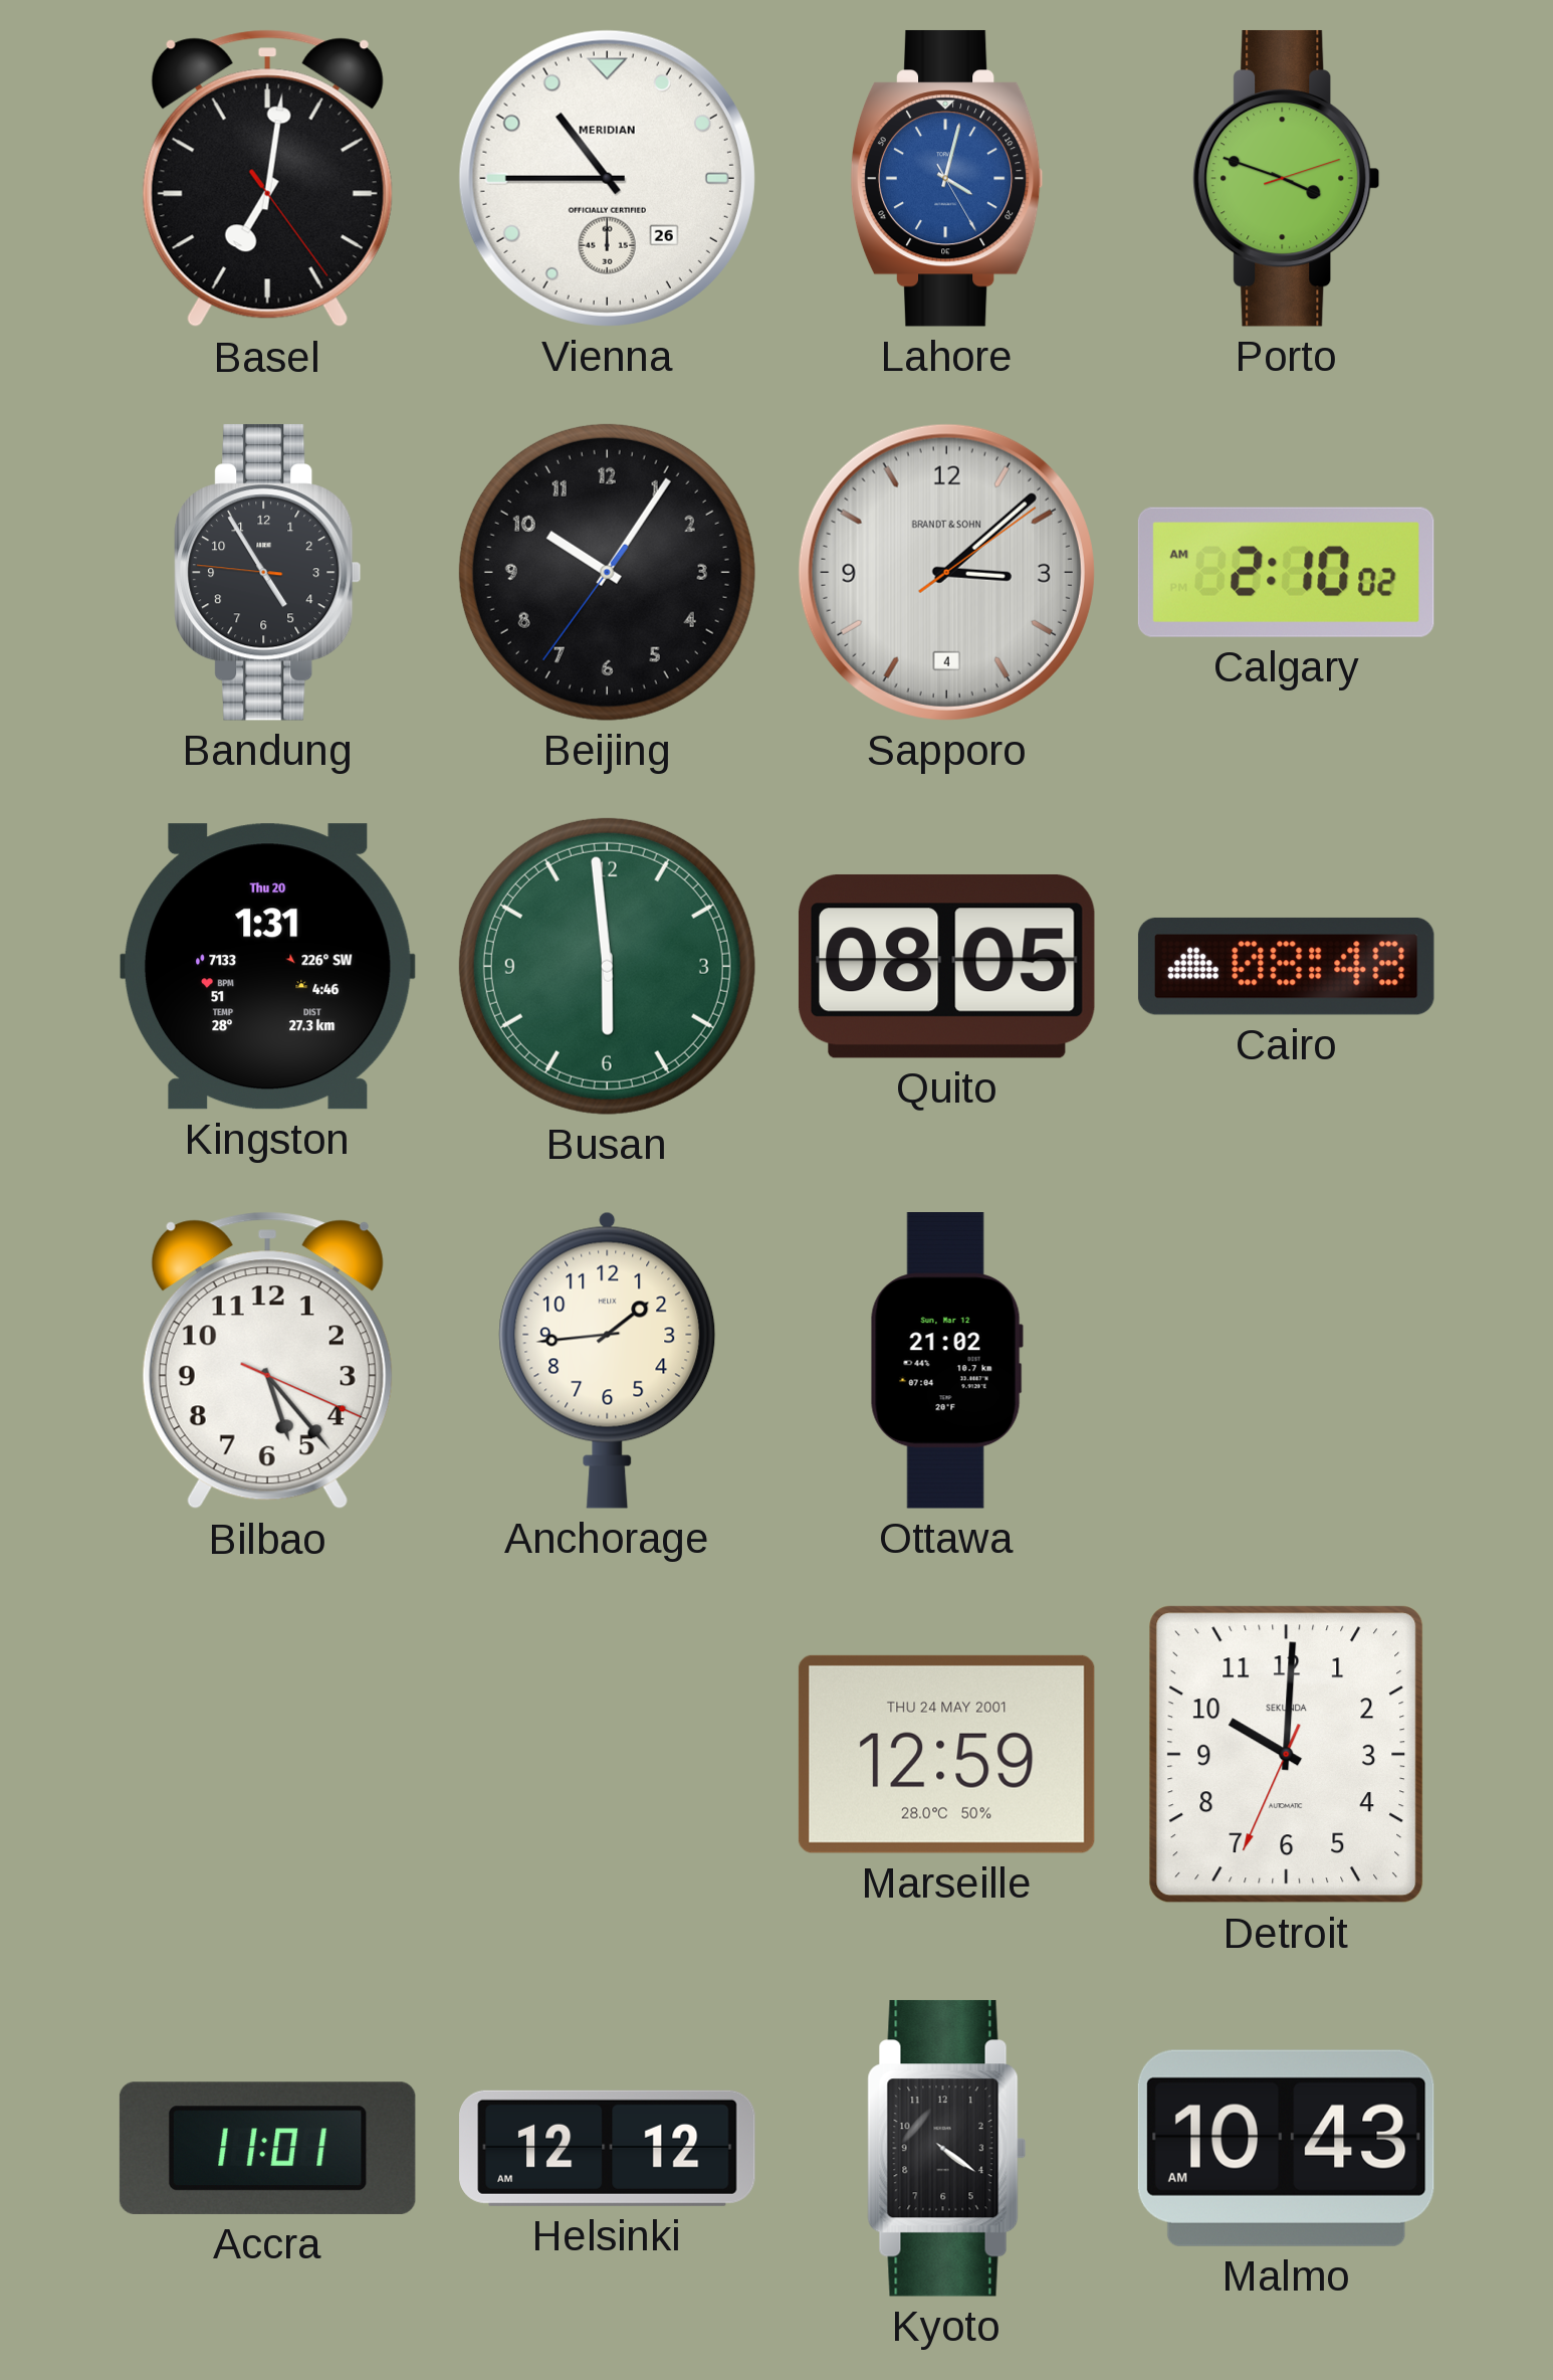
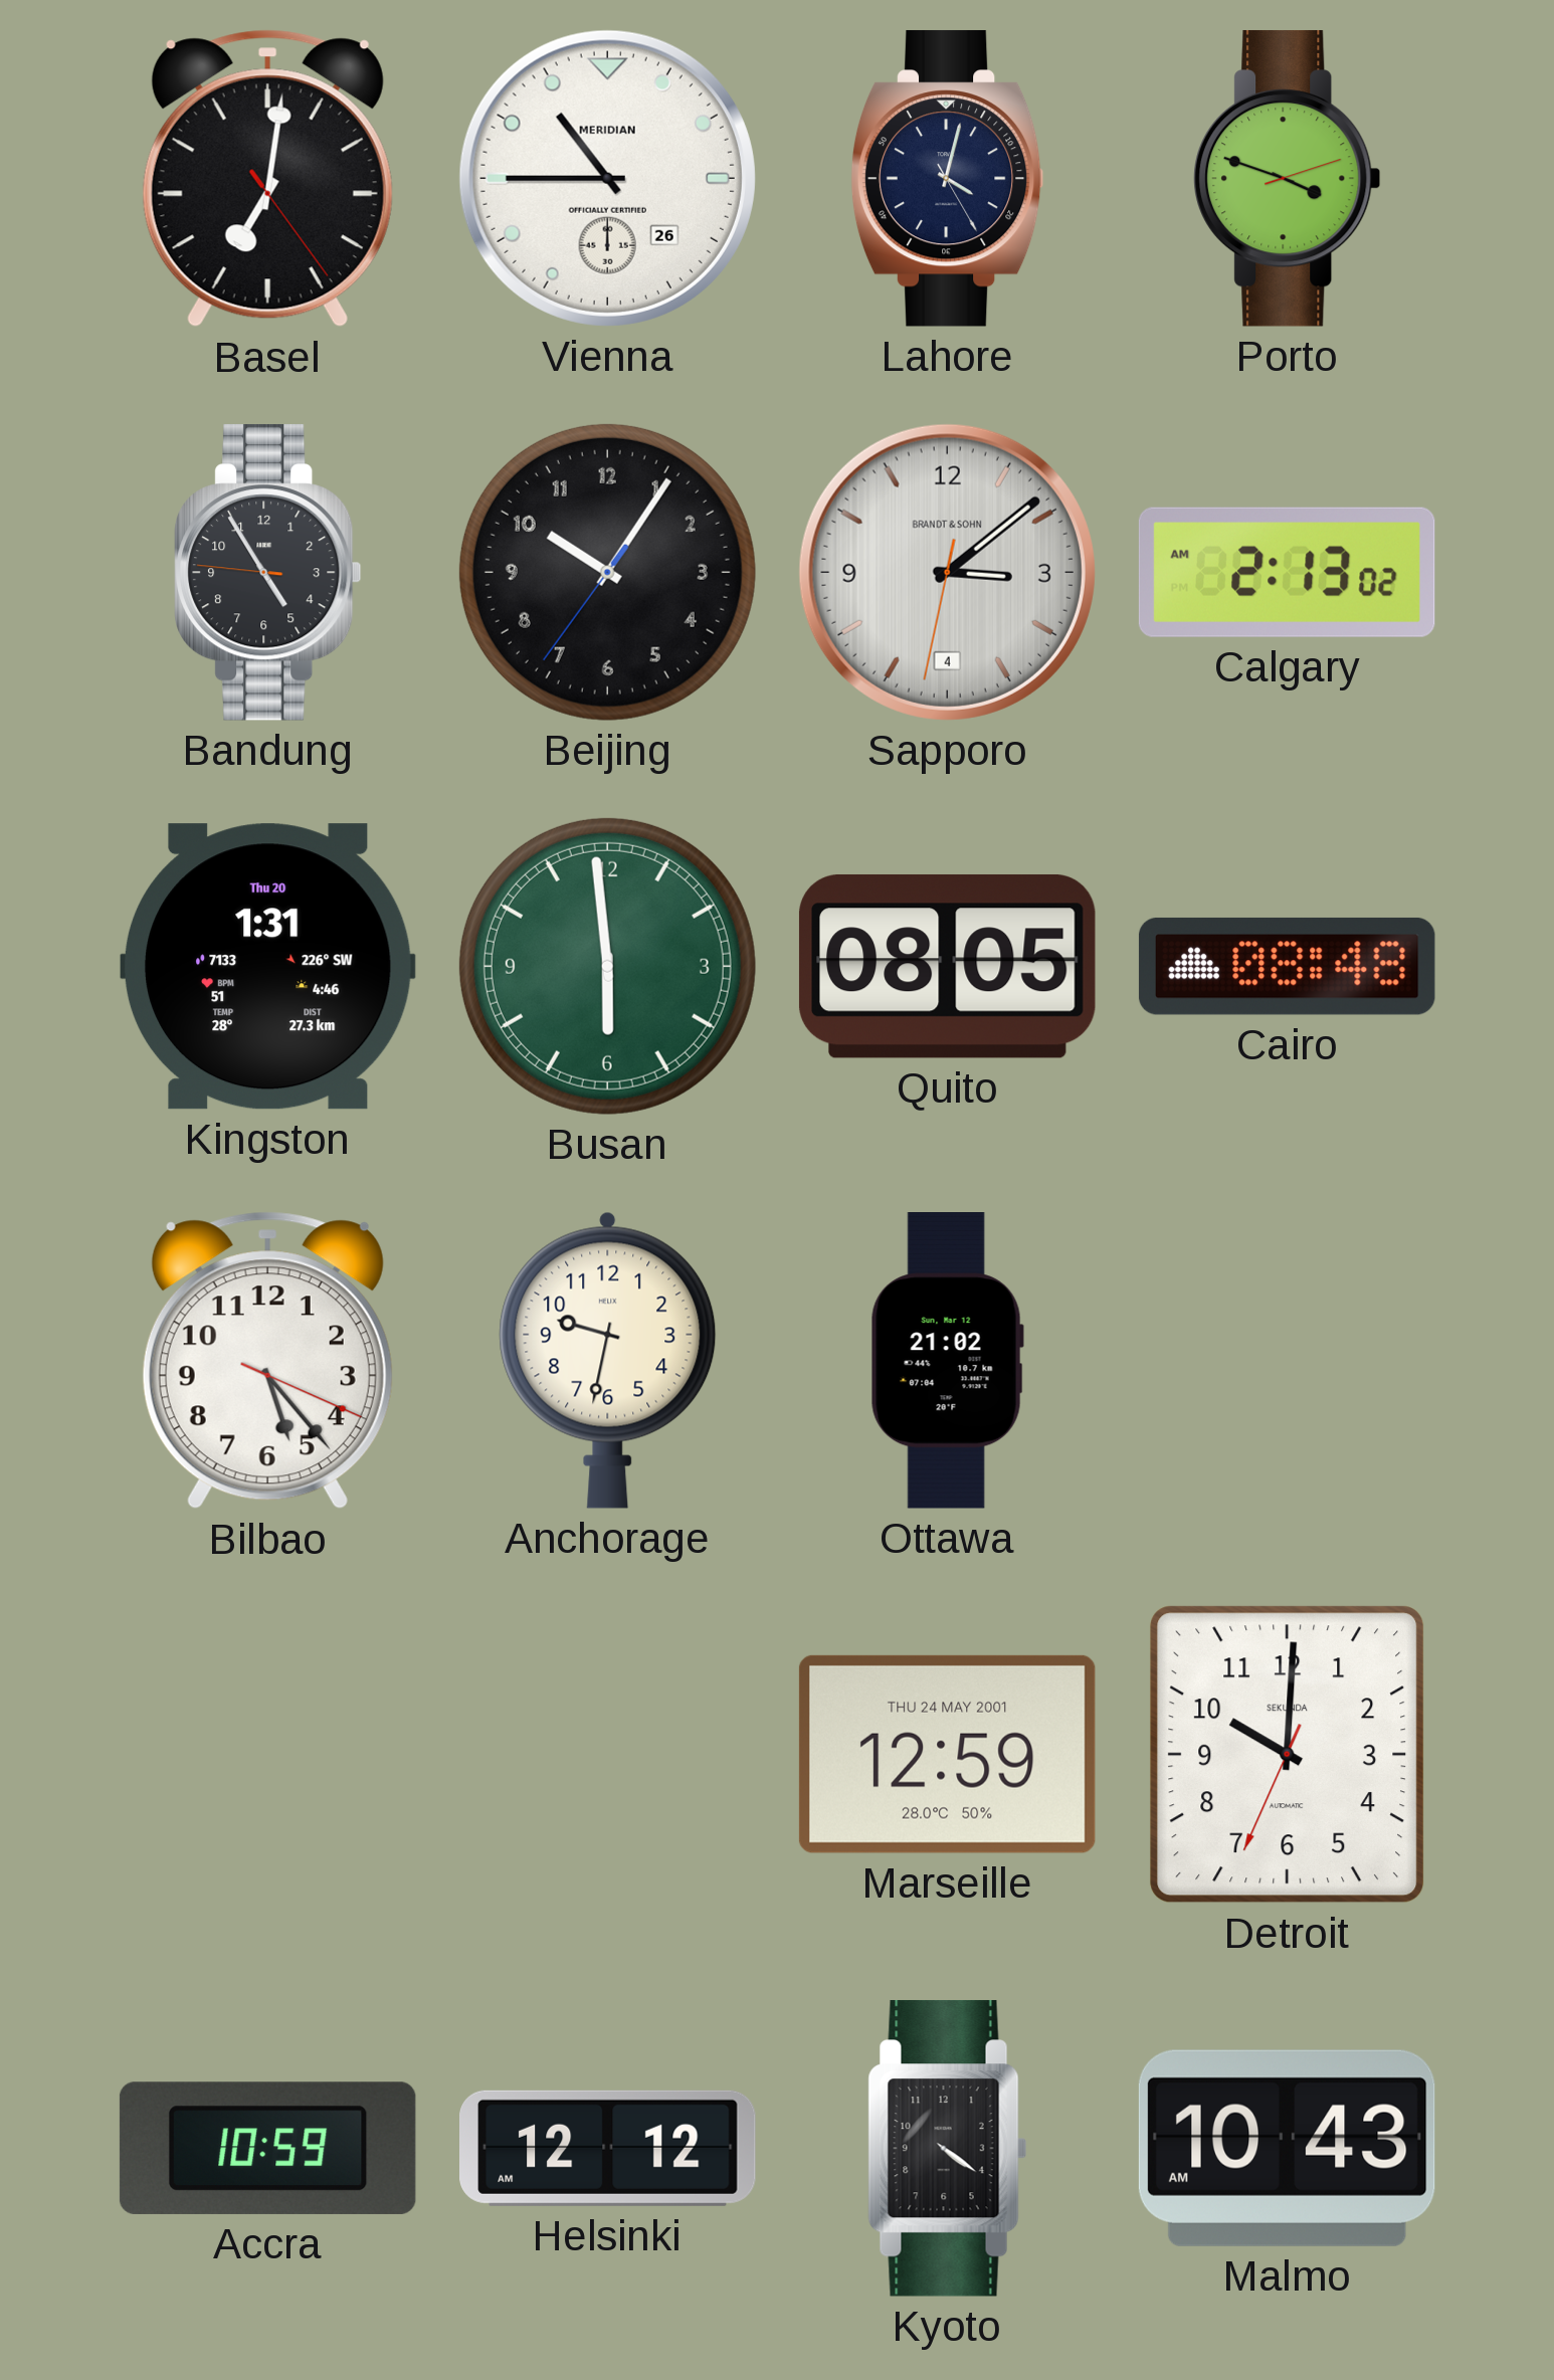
Lahore dial: blue -> navy (947, 178)
Sapporo: 3:08:09 -> 3:08:32 (947, 572)
Calgary: 2:10 -> 2:13 (1287, 572)
Anchorage: 1:44 -> 9:32 (608, 1360)
Accra: 11:01 -> 10:59 (267, 2148)
